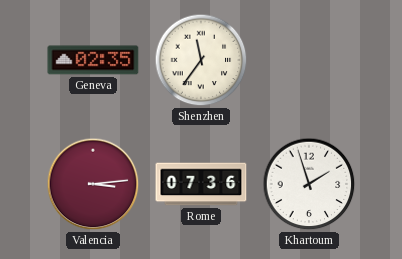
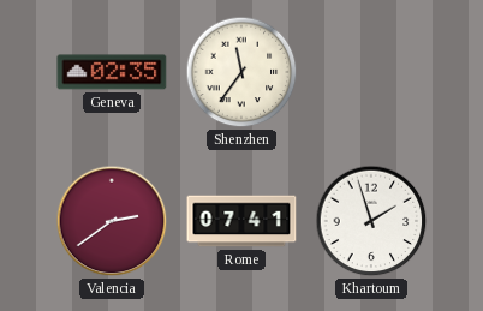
Valencia: 3:14 -> 2:39 (112, 221)
Rome: 07:36 -> 07:41 (241, 221)
